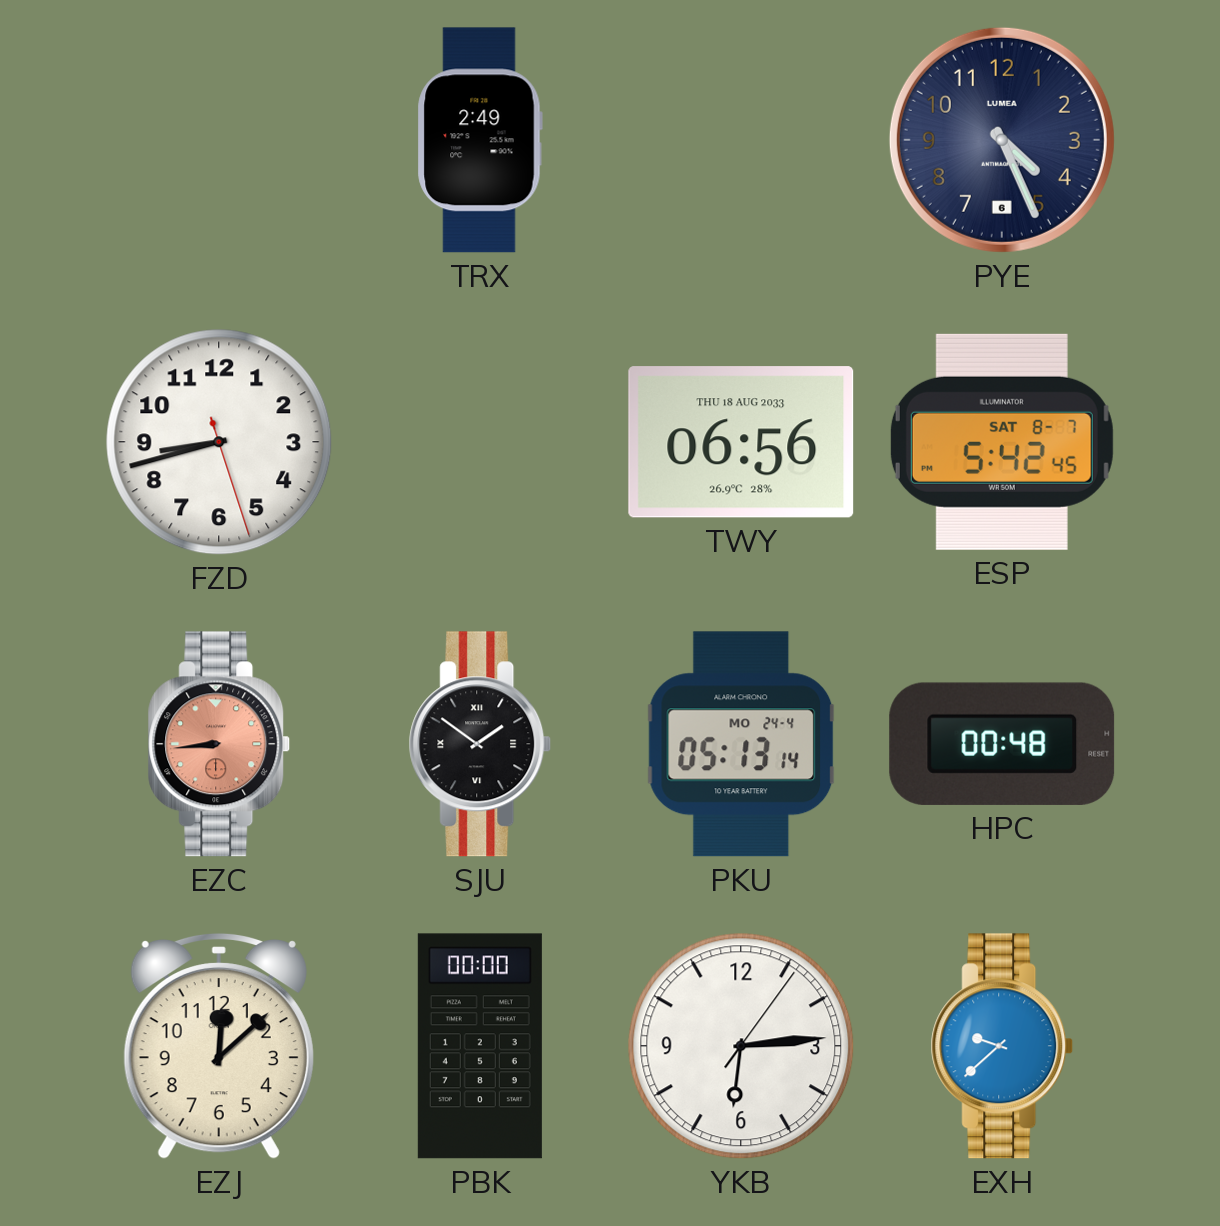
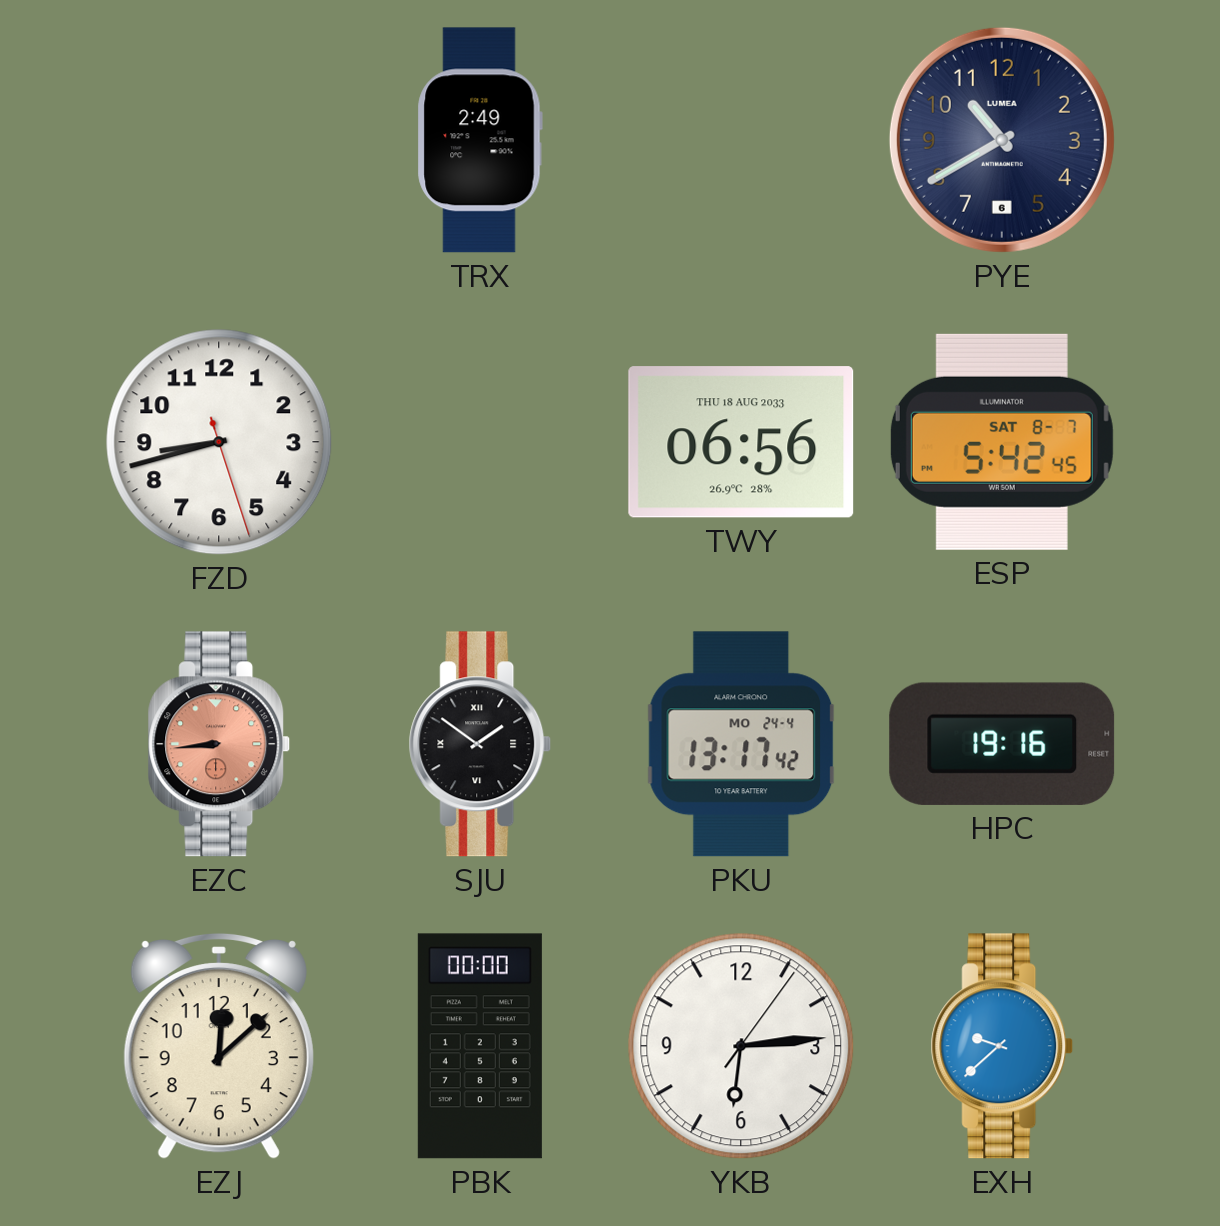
PYE: 4:26 -> 10:40 (1002, 140)
PKU: 05:13 -> 13:17 (741, 744)
HPC: 00:48 -> 19:16 (1002, 744)
